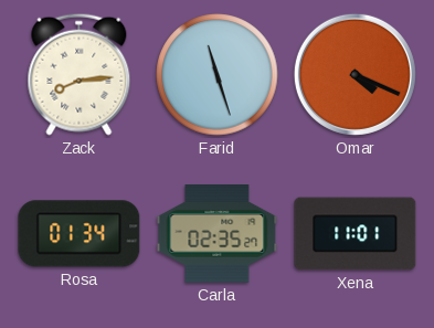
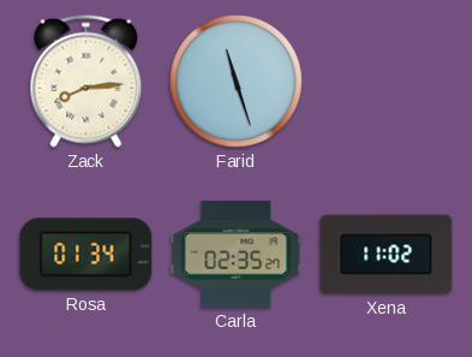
Omar: 4:19 -> none (354, 74)
Xena: 11:01 -> 11:02 (387, 255)
